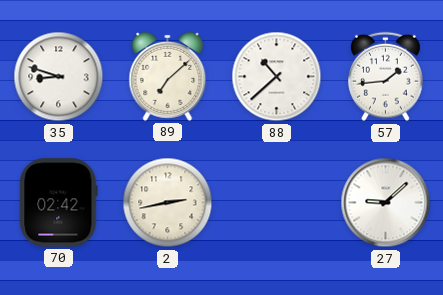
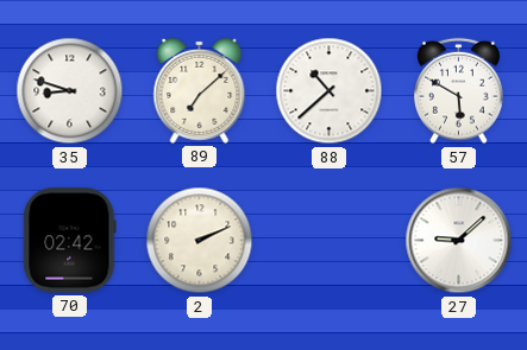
57: 1:44 -> 5:50 (459, 91)
2: 2:43 -> 2:11 (200, 241)
